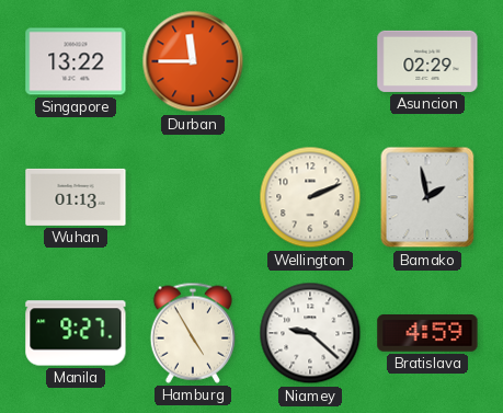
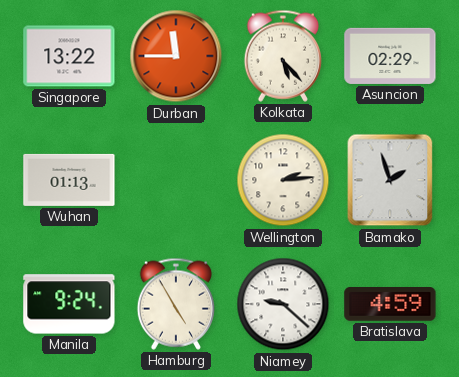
Kolkata: none -> 5:23 (282, 56)
Wellington: 2:11 -> 2:14 (283, 180)
Bamako: 1:58 -> 1:57 (390, 180)
Manila: 9:27 -> 9:24 (69, 304)
